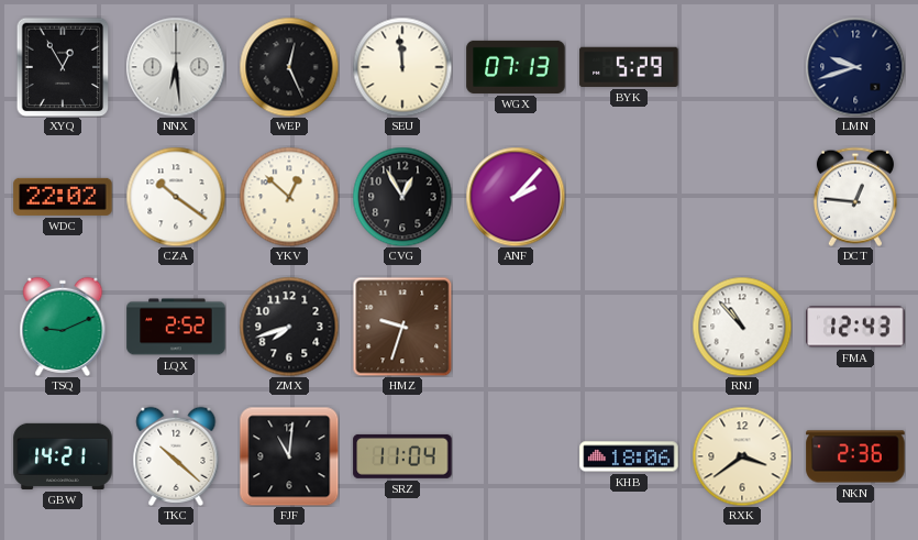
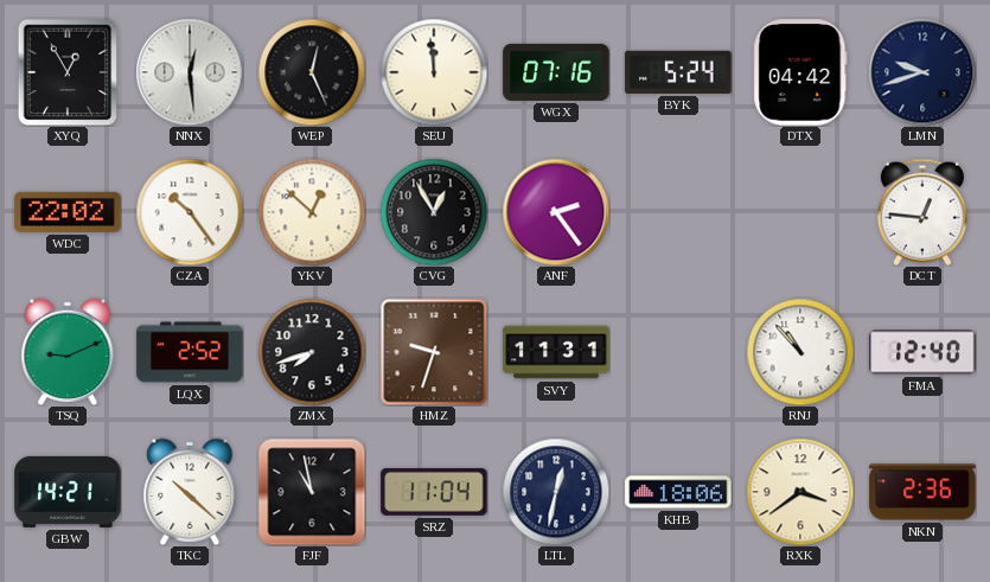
NNX: 6:29 -> 12:29 (190, 72)
WGX: 07:13 -> 07:16 (556, 72)
BYK: 5:29 -> 5:24 (678, 72)
DTX: none -> 04:42 (800, 72)
CZA: 10:21 -> 10:24 (190, 212)
ANF: 2:07 -> 2:24 (556, 212)
SVY: none -> 11:31 (556, 352)
FMA: 12:43 -> 12:40 (922, 352)
FJF: 11:01 -> 10:58 (312, 492)
LTL: none -> 12:32 (556, 492)
